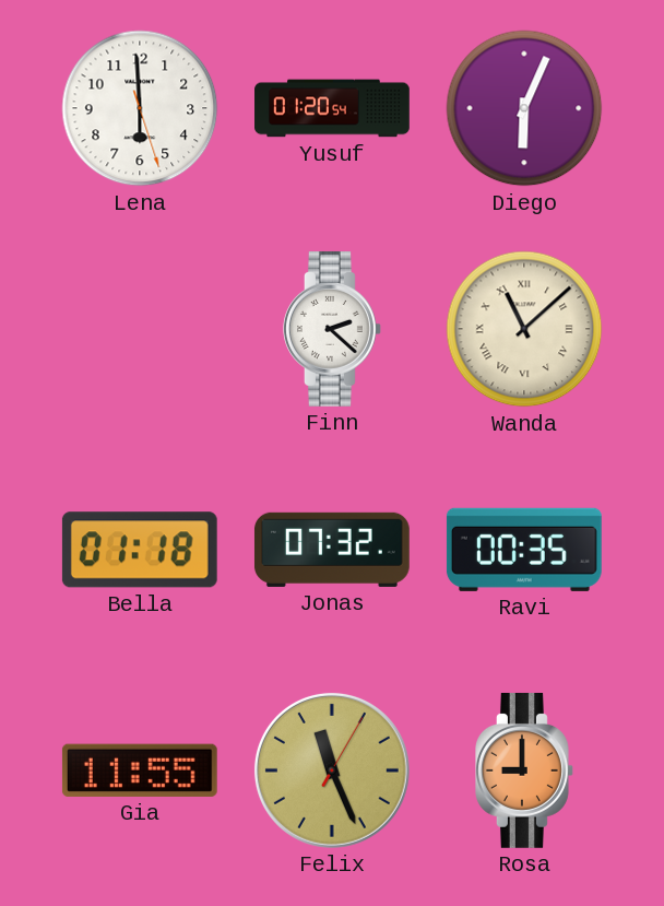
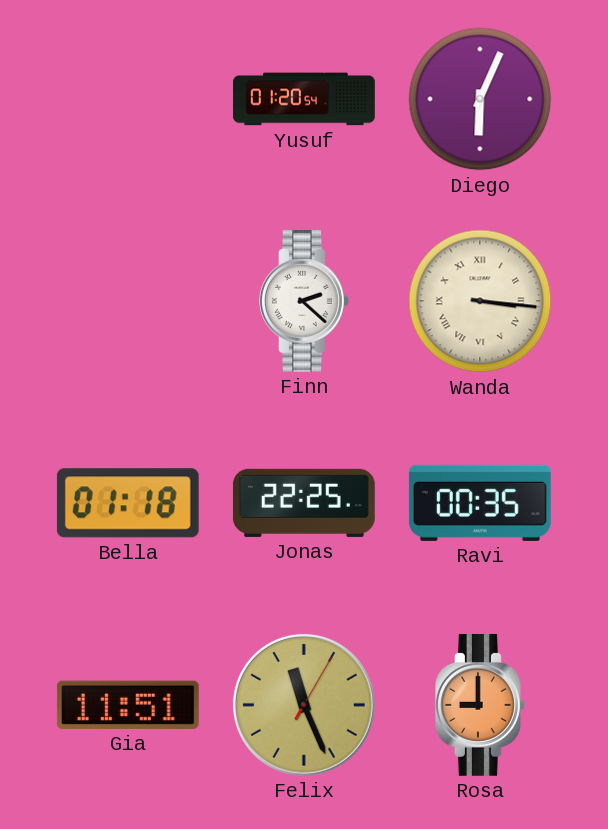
Lena: 5:59 -> none (140, 108)
Wanda: 11:08 -> 3:16 (480, 301)
Jonas: 07:32 -> 22:25 (304, 503)
Gia: 11:55 -> 11:51 (128, 705)
